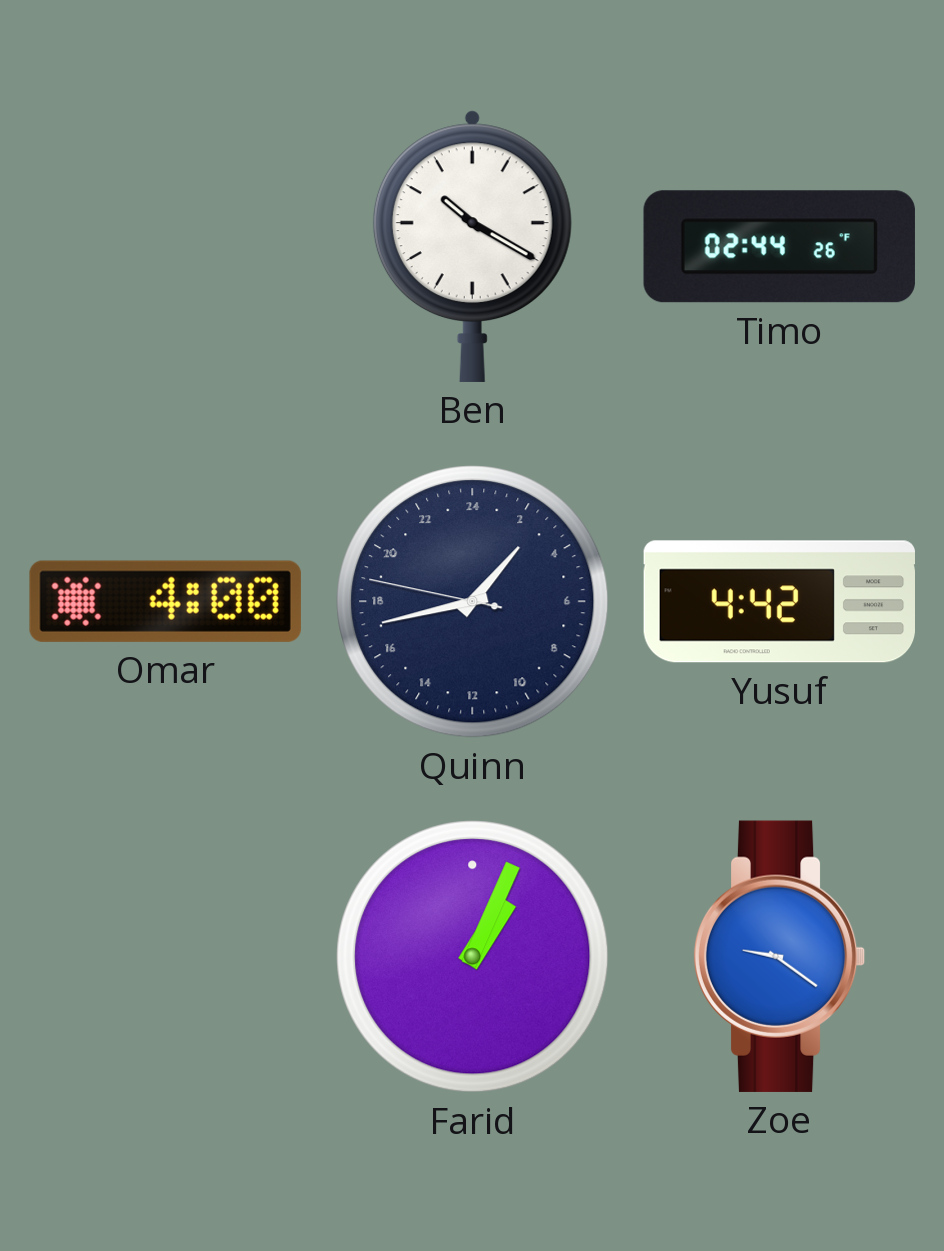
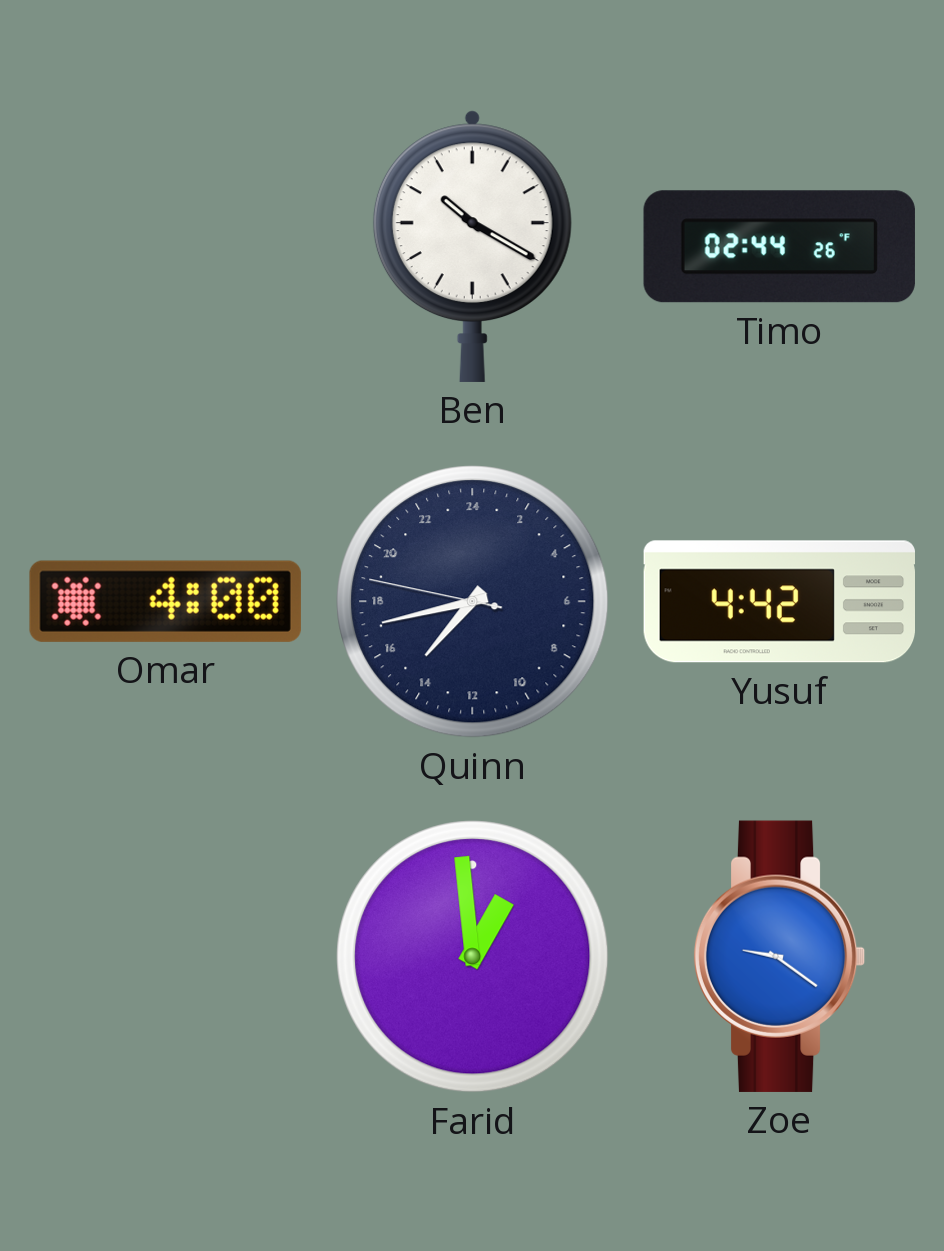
Quinn: 2:42 -> 14:42 (473, 602)
Farid: 1:04 -> 12:59 (473, 957)
